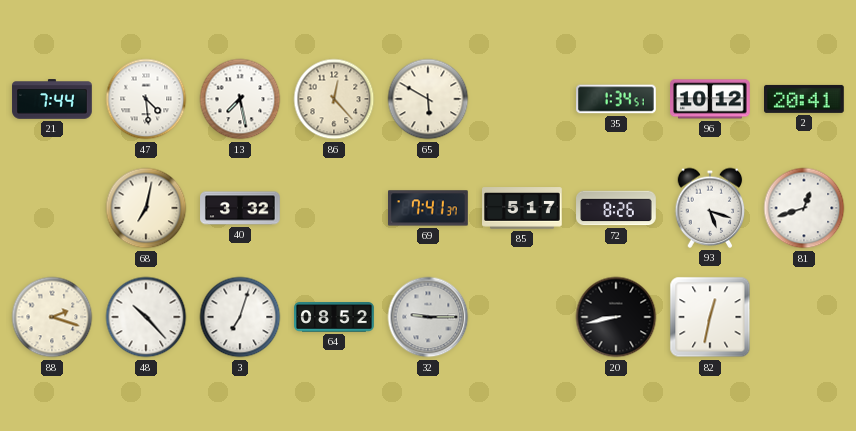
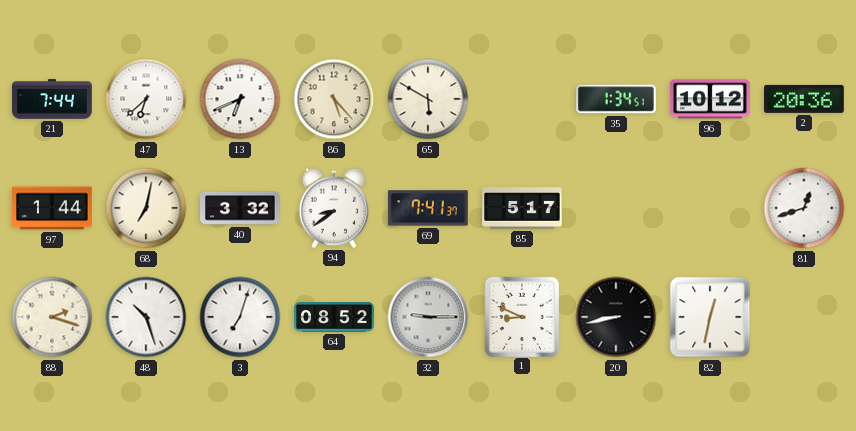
47: 4:29 -> 6:38 (146, 99)
13: 7:28 -> 6:41 (240, 99)
86: 12:23 -> 5:23 (334, 99)
2: 20:41 -> 20:36 (805, 99)
97: none -> 1:44 (52, 208)
94: none -> 8:39 (334, 208)
72: 8:26 -> none (616, 208)
93: 5:18 -> none (710, 208)
48: 10:23 -> 10:27 (146, 317)
1: none -> 8:49 (522, 316)
